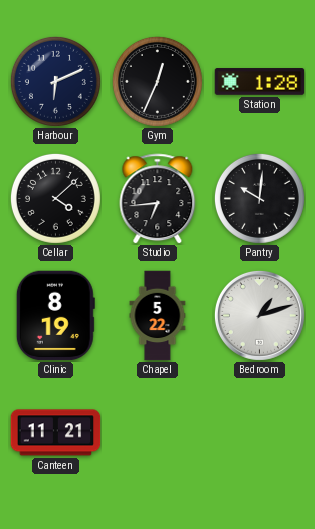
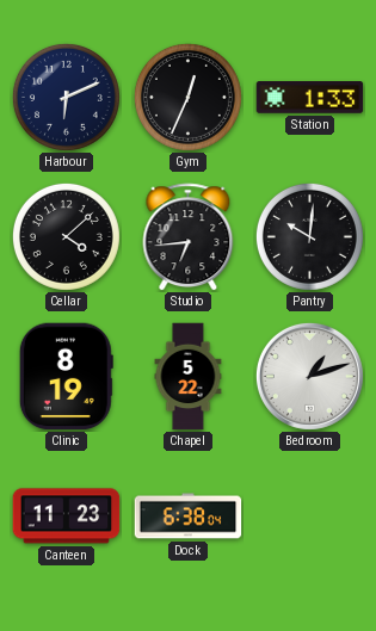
Station: 1:28 -> 1:33 (310, 98)
Canteen: 11:21 -> 11:23 (67, 516)
Dock: none -> 6:38 (189, 516)
